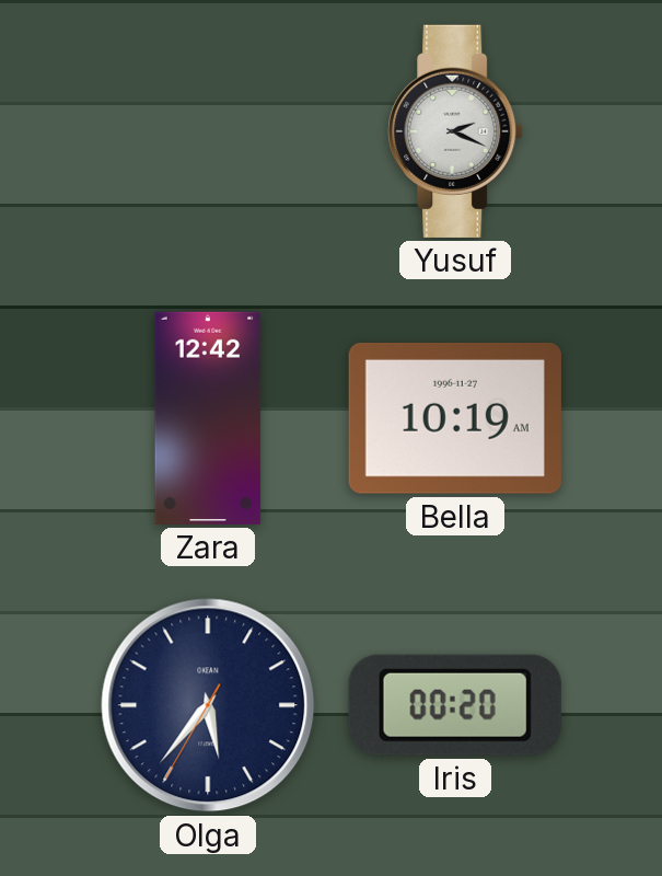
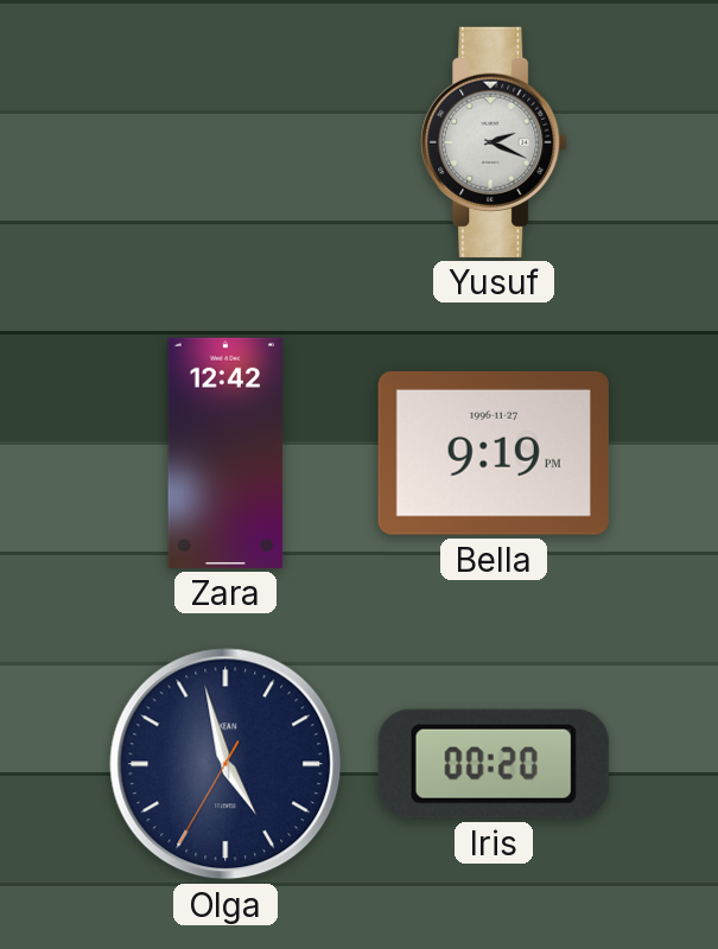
Bella: 10:19 -> 9:19 (494, 454)
Olga: 5:36 -> 4:57 (225, 764)
